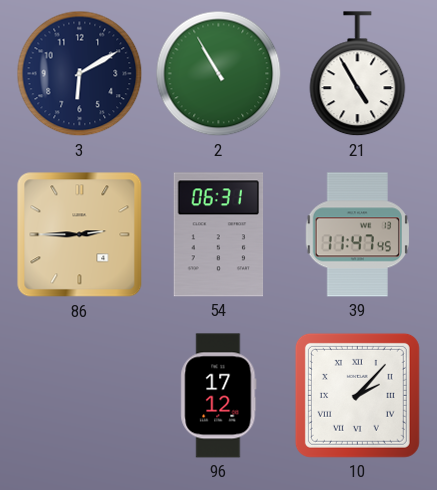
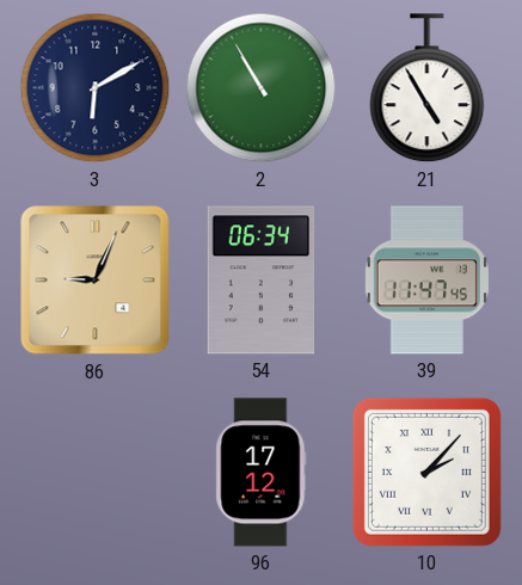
86: 2:45 -> 9:04 (96, 281)
54: 06:31 -> 06:34 (262, 281)
